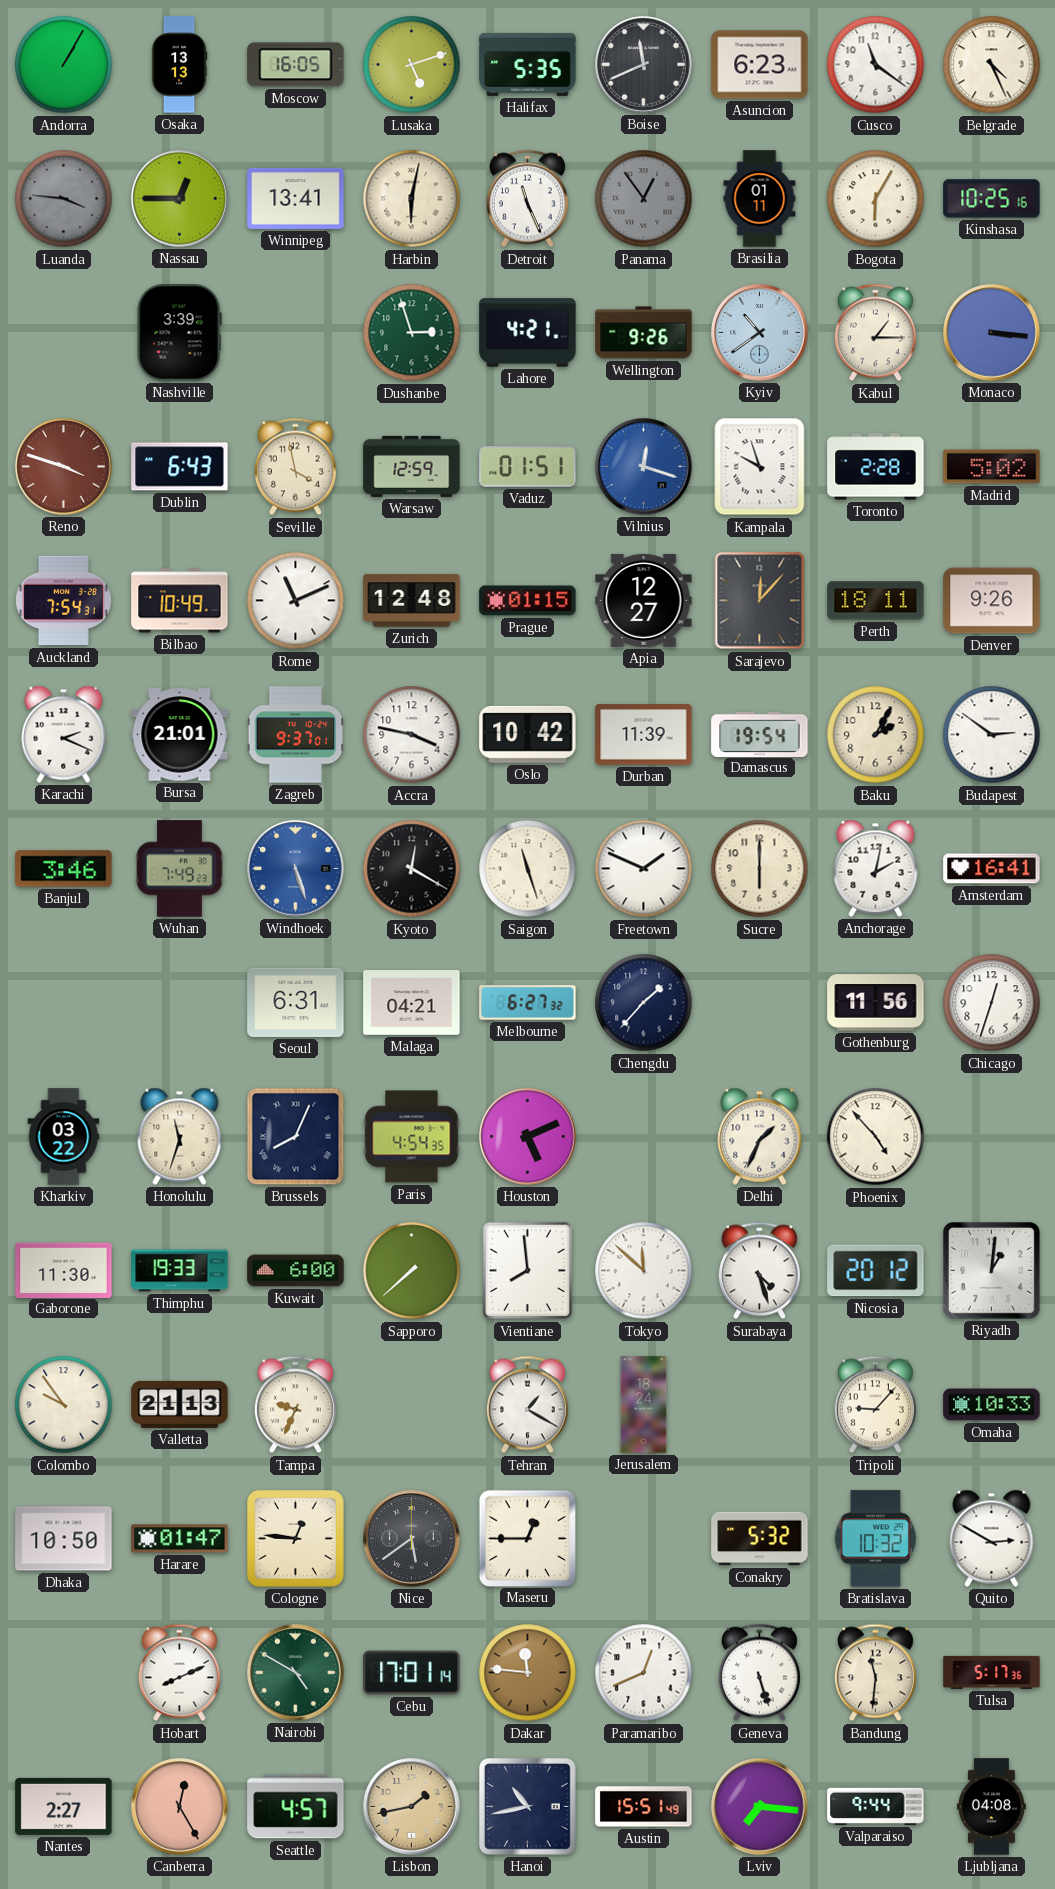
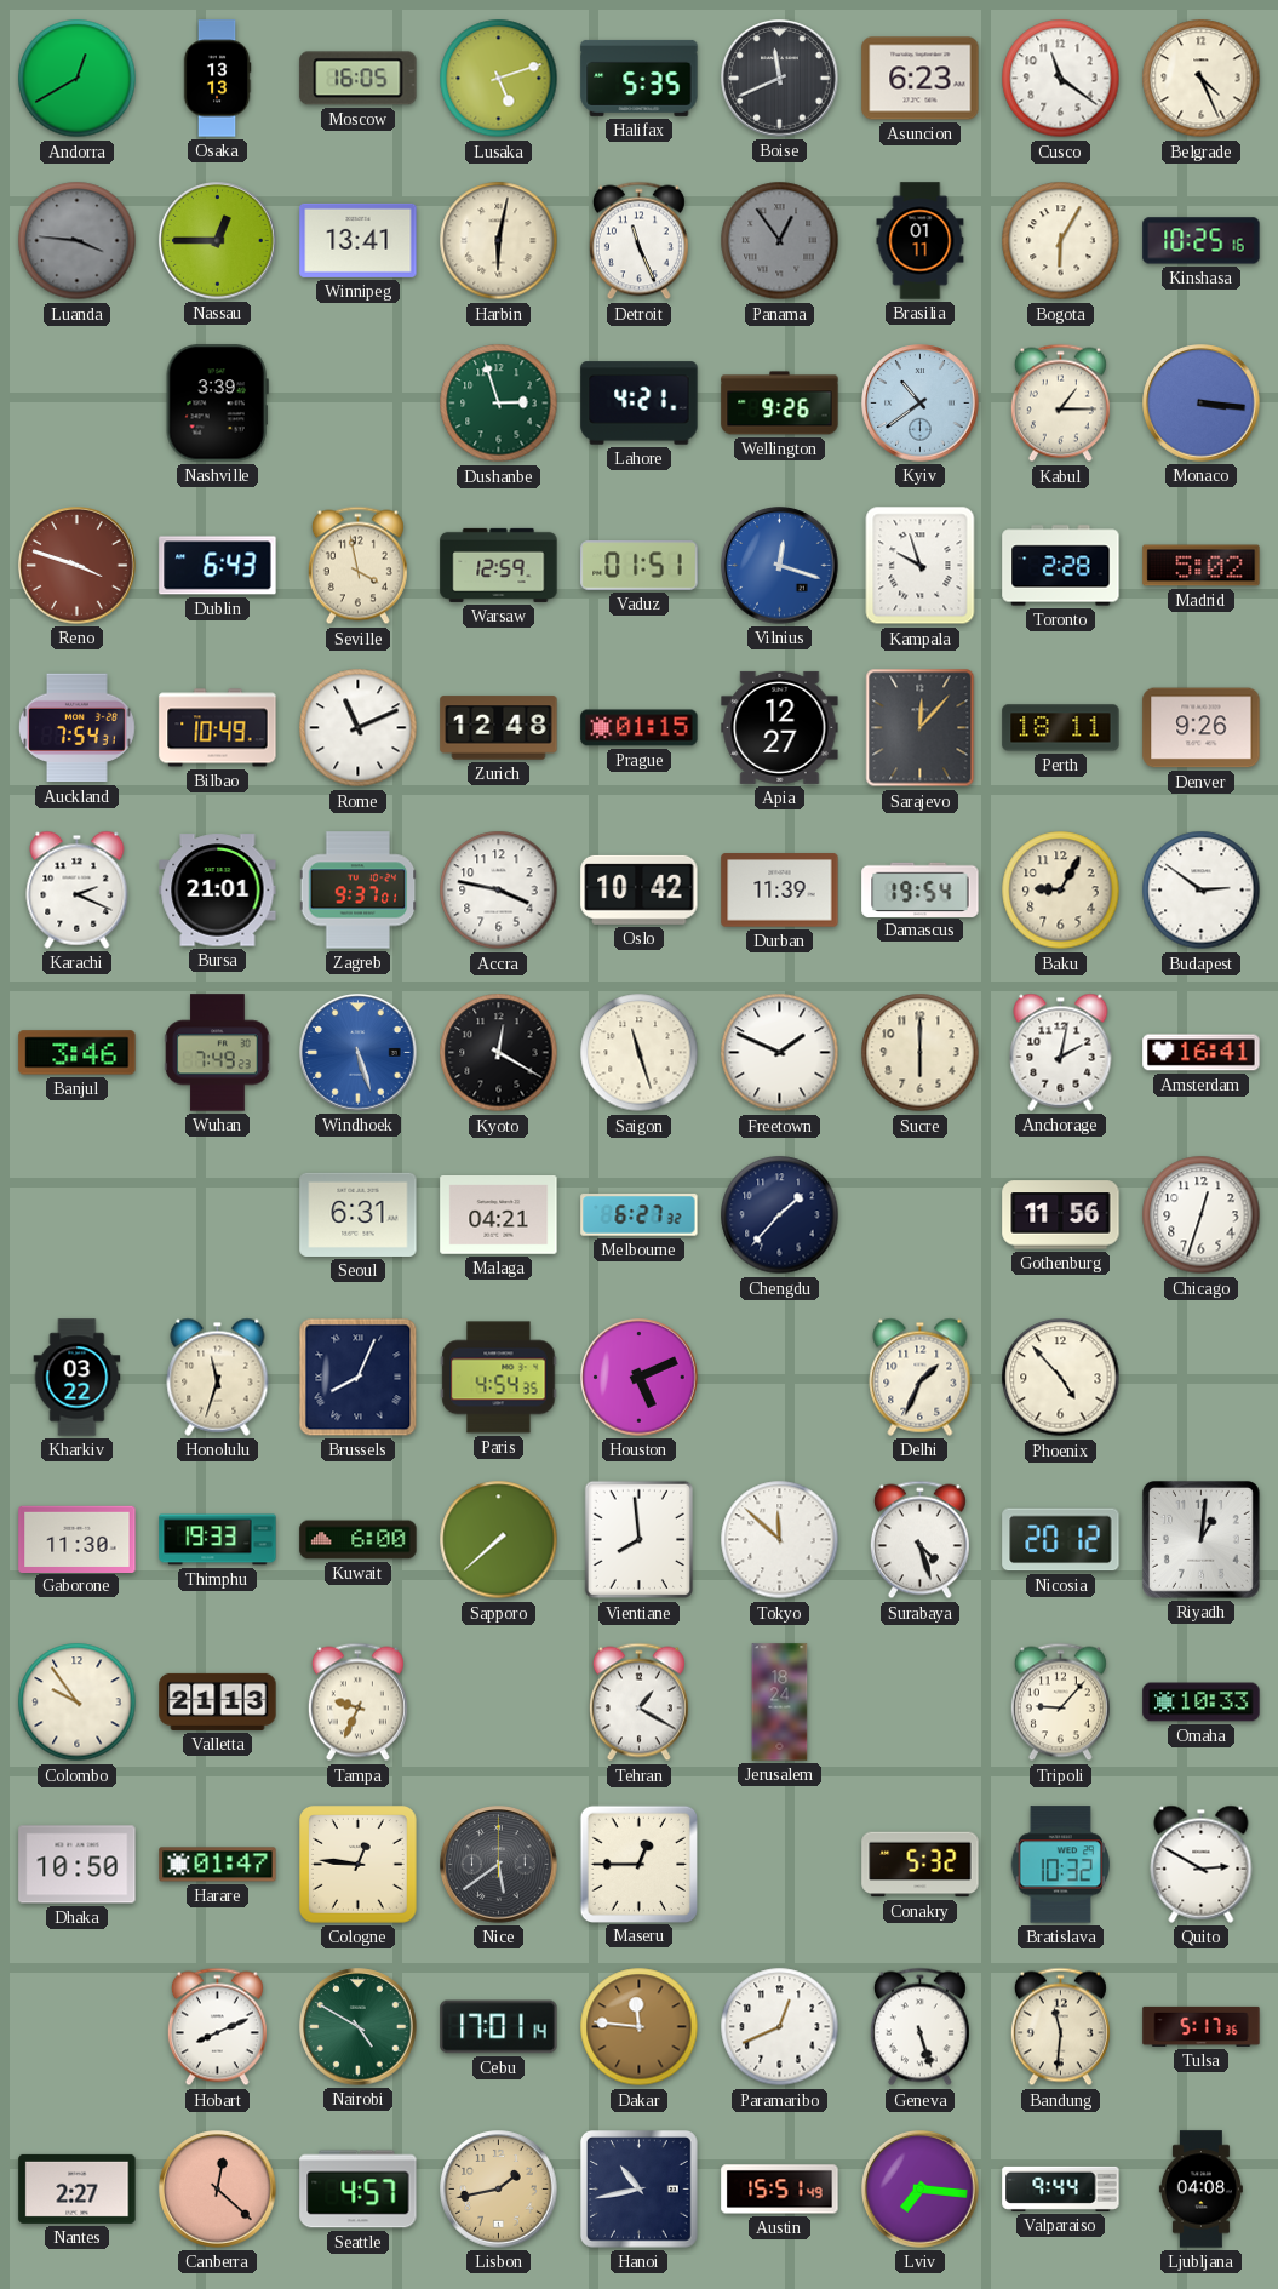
Andorra: 1:05 -> 12:40 (78, 79)
Baku: 2:05 -> 9:05 (1061, 891)
Canberra: 12:25 -> 12:22 (218, 2190)
